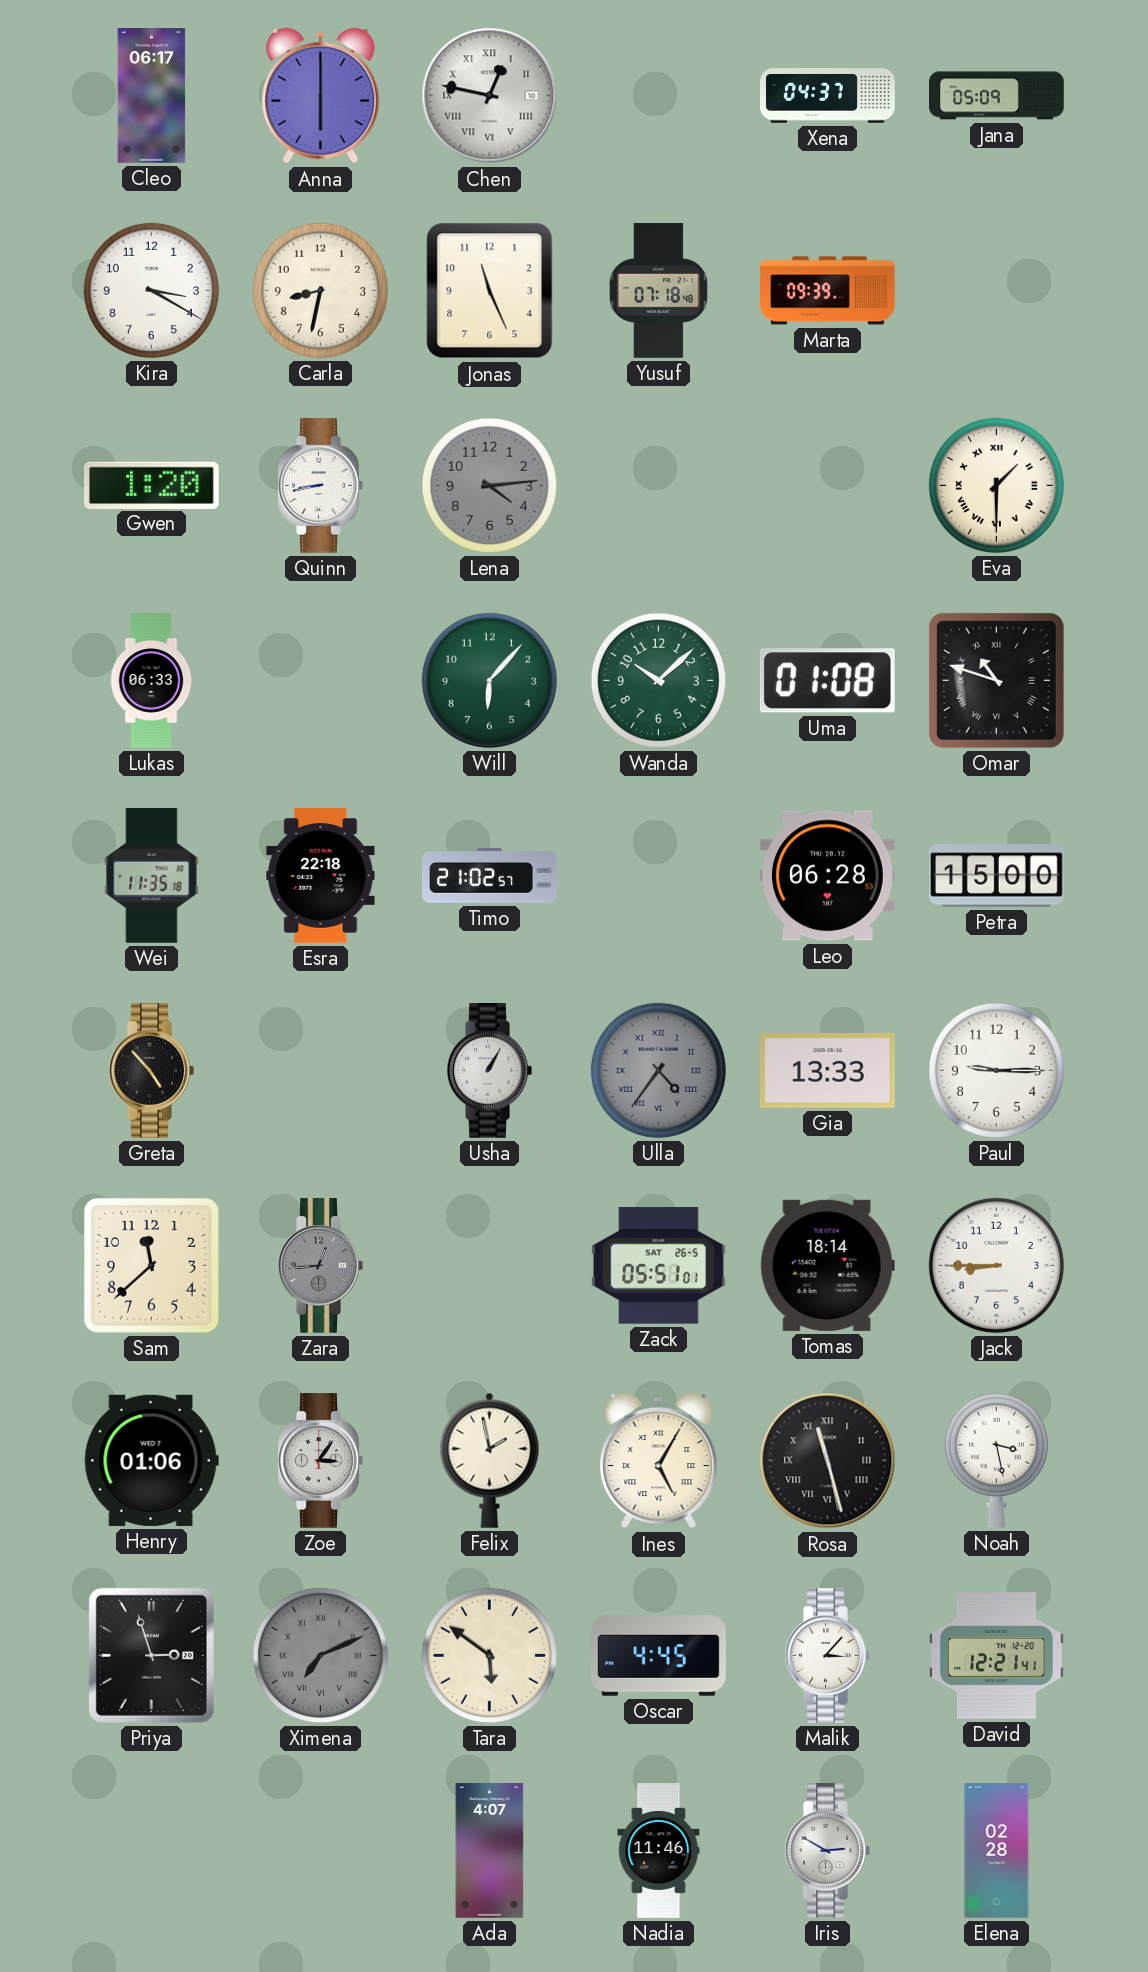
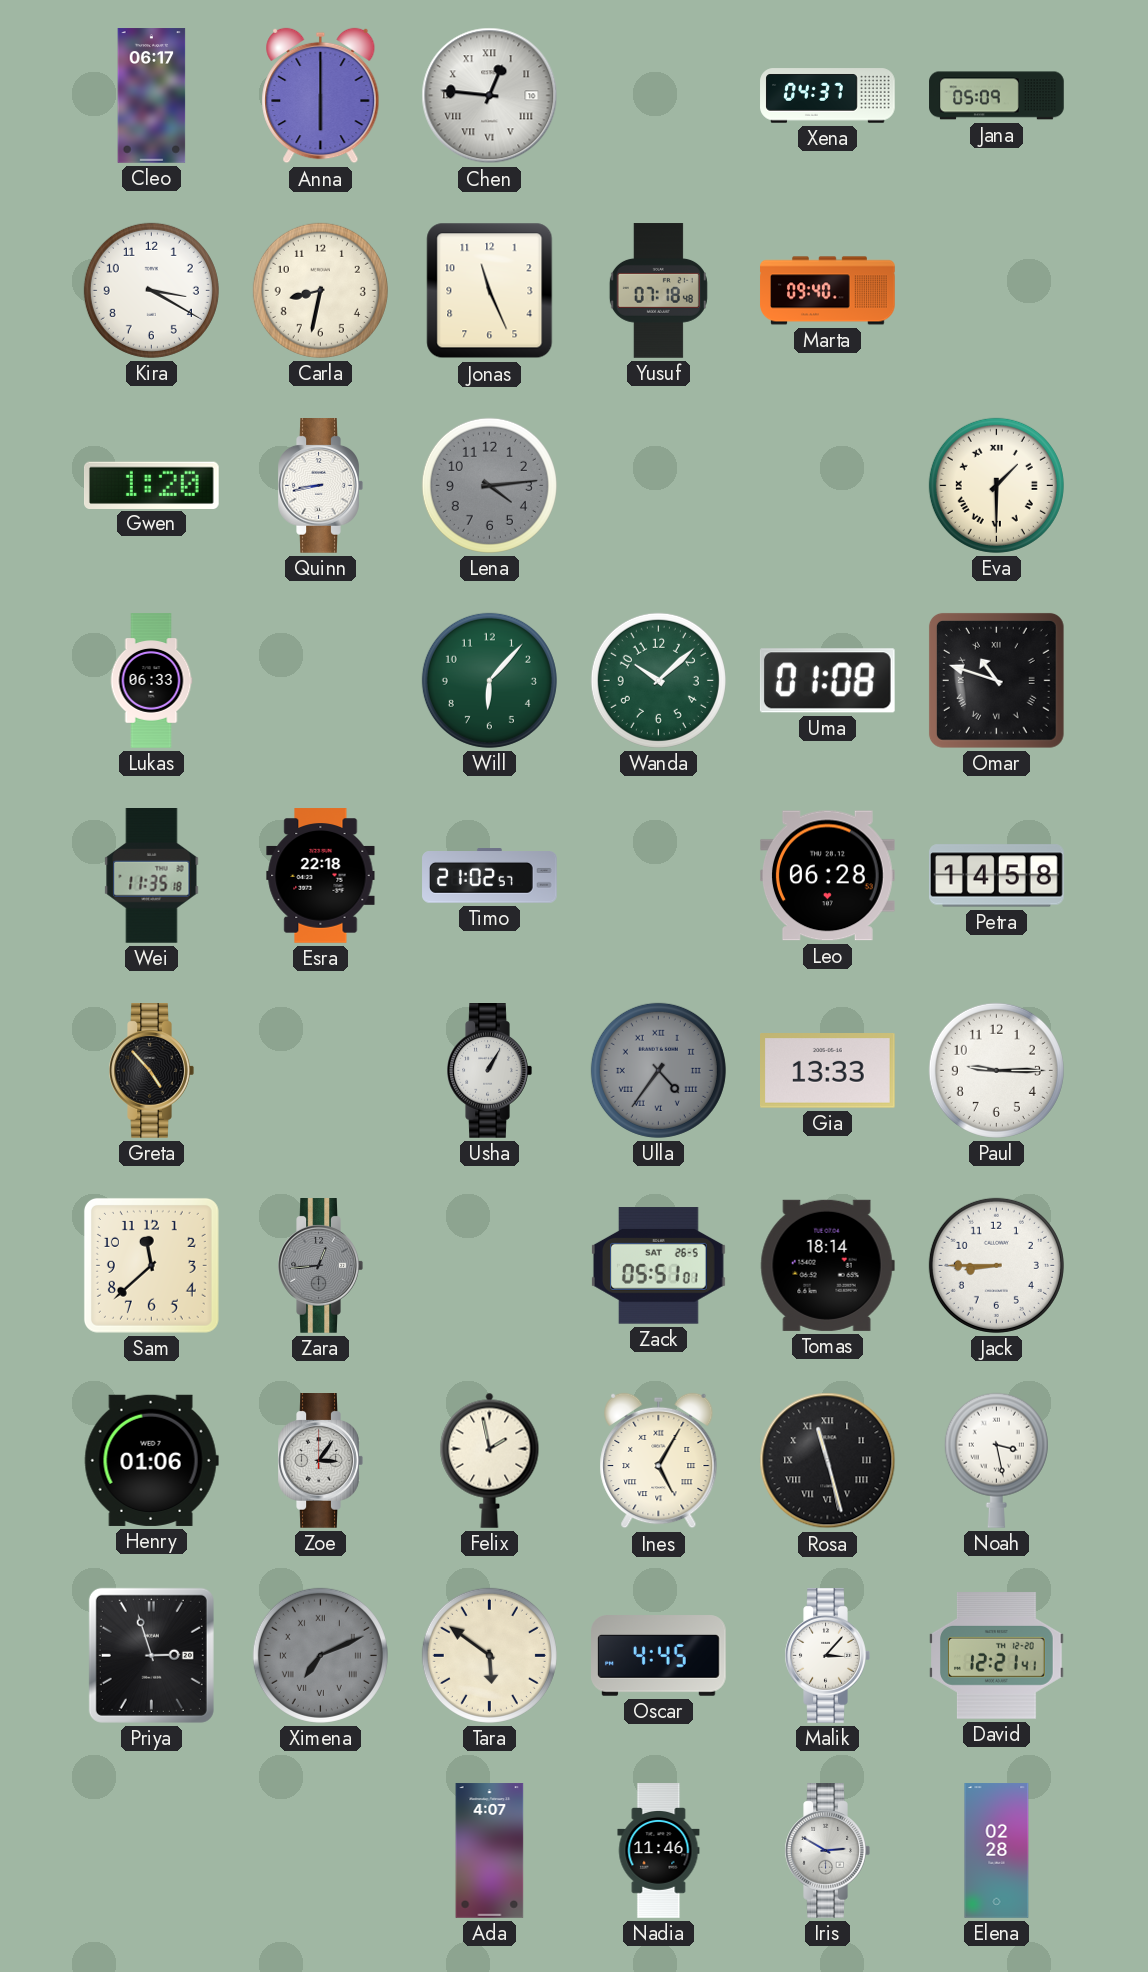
Chen: 12:47 -> 12:46 (490, 96)
Marta: 09:39 -> 09:40 (828, 291)
Petra: 15:00 -> 14:58 (997, 876)
